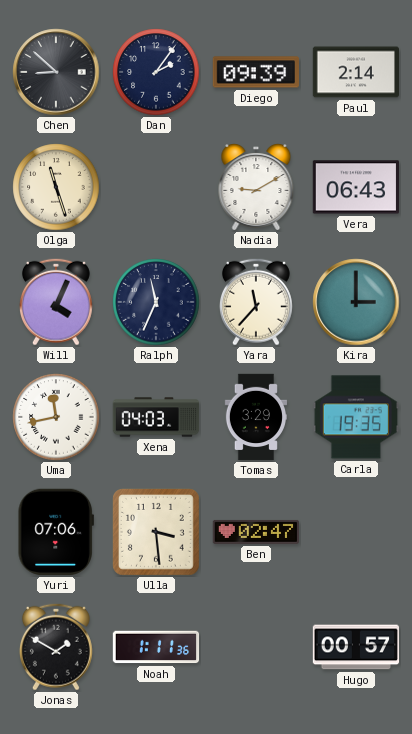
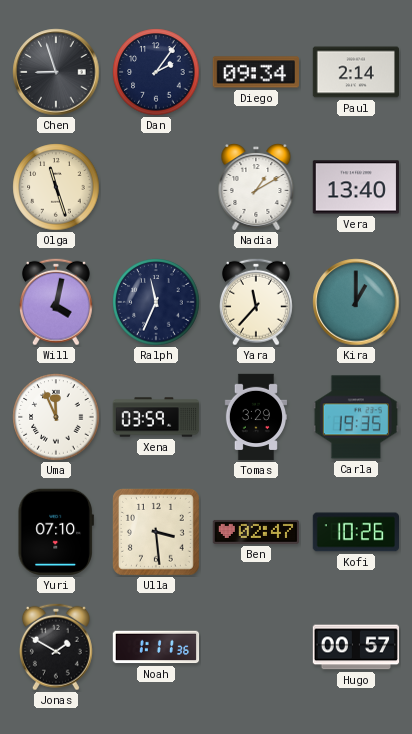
Chen: 8:52 -> 8:57 (56, 72)
Diego: 09:39 -> 09:34 (256, 72)
Nadia: 9:10 -> 1:10 (256, 188)
Vera: 06:43 -> 13:40 (355, 187)
Will: 4:04 -> 4:02 (56, 302)
Kira: 3:00 -> 1:00 (356, 302)
Uma: 11:43 -> 11:56 (56, 417)
Xena: 04:03 -> 03:59 (156, 417)
Yuri: 07:06 -> 07:10 (56, 532)
Kofi: none -> 10:26 (355, 532)
